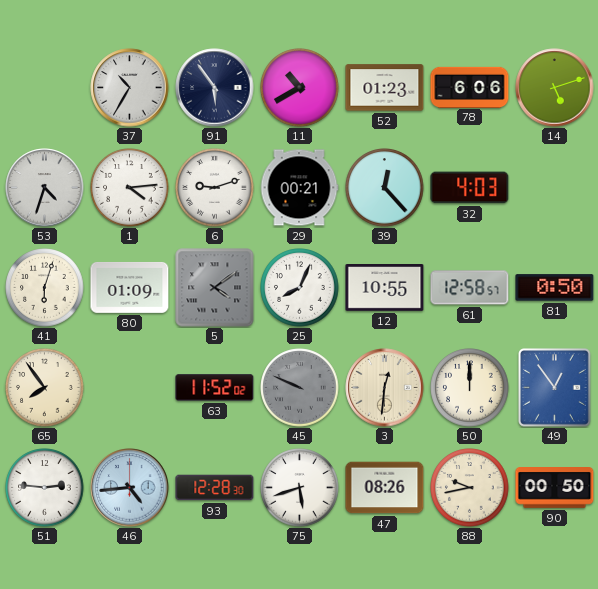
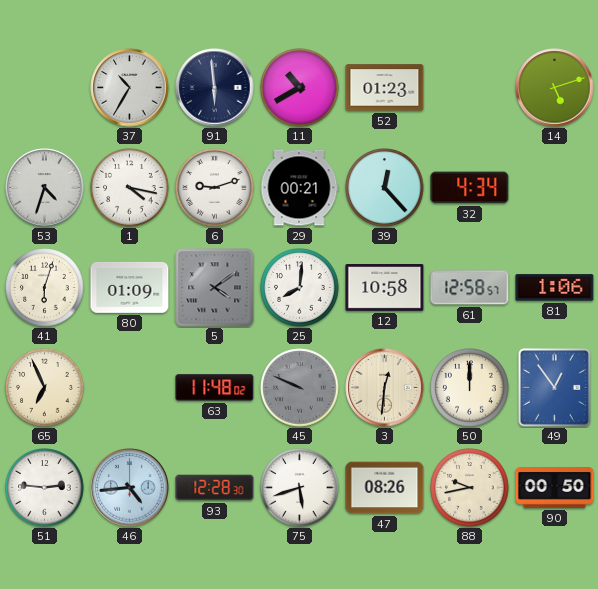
91: 5:54 -> 5:59 (215, 88)
78: 6:06 -> none (470, 87)
1: 4:14 -> 4:17 (130, 188)
32: 4:03 -> 4:34 (470, 188)
25: 8:04 -> 8:01 (300, 288)
12: 10:55 -> 10:58 (385, 288)
81: 0:50 -> 1:06 (555, 288)
65: 7:54 -> 6:56 (45, 388)
63: 11:52 -> 11:48 (215, 388)
